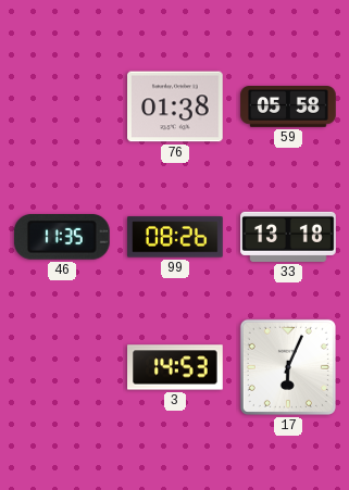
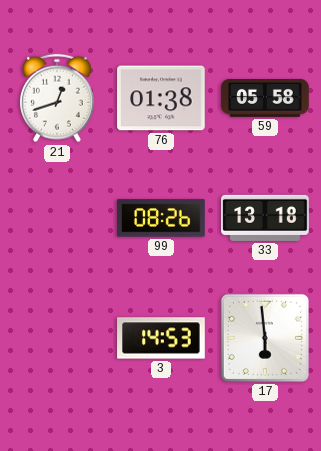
21: none -> 12:42 (57, 98)
46: 11:35 -> none (62, 238)
17: 6:04 -> 5:59 (265, 338)
